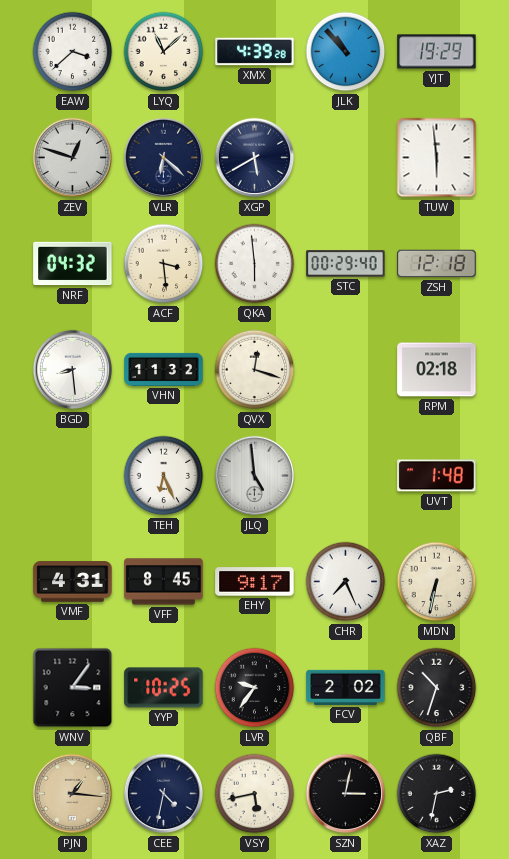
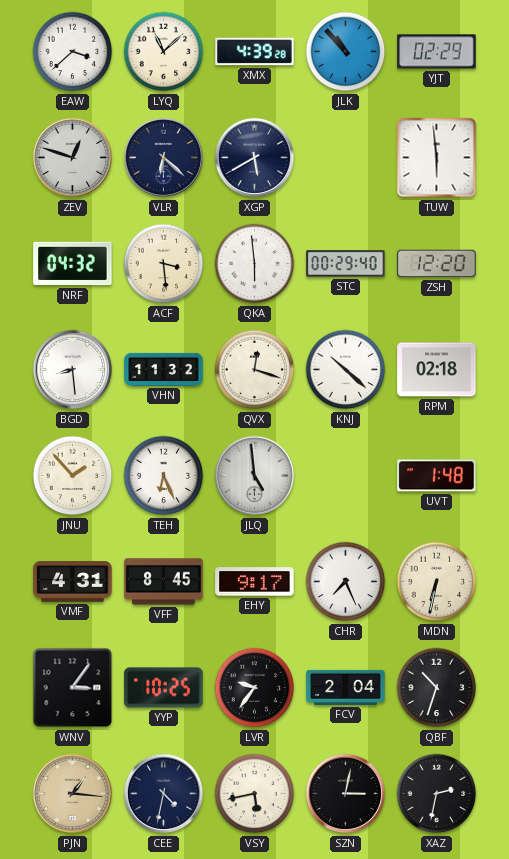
YJT: 19:29 -> 02:29 (437, 52)
ZSH: 12:18 -> 12:20 (437, 264)
KNJ: none -> 10:22 (346, 370)
JNU: none -> 1:53 (73, 476)
FCV: 2:02 -> 2:04 (346, 687)
